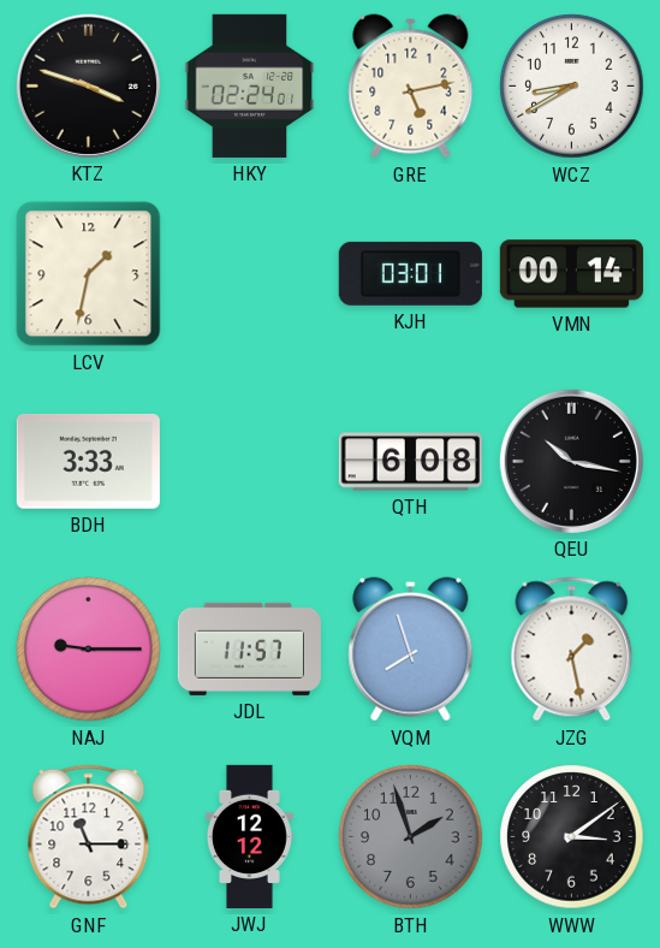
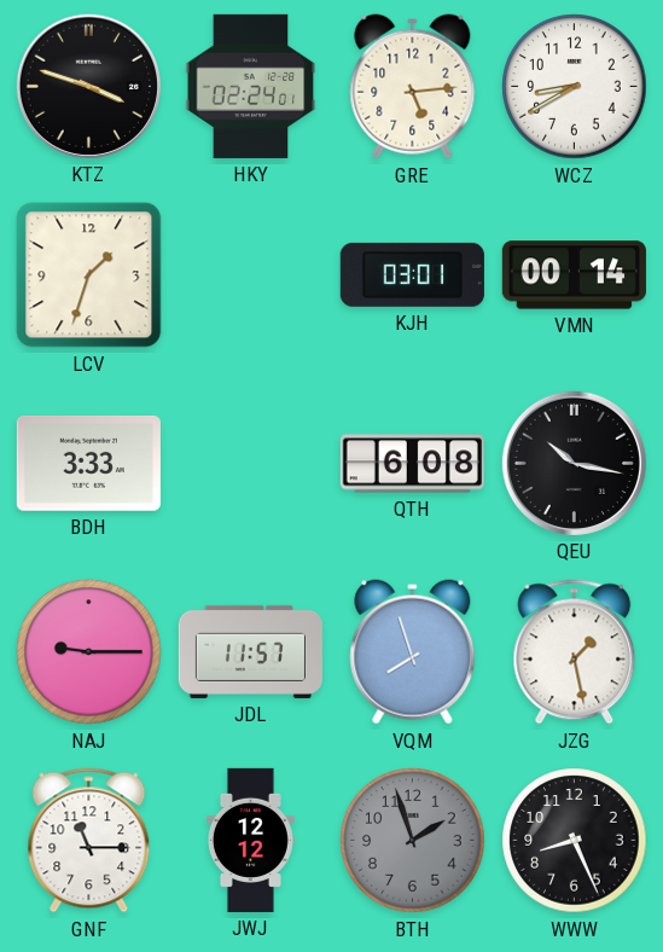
GRE: 5:13 -> 5:14 (413, 87)
LCV: 1:32 -> 1:33 (89, 275)
WWW: 3:09 -> 8:26 (575, 841)
